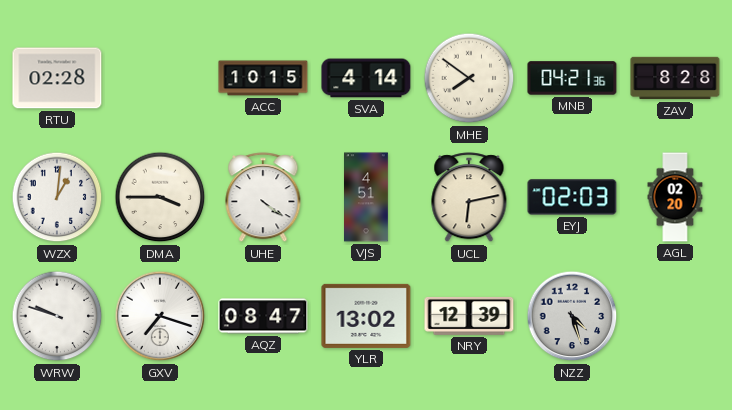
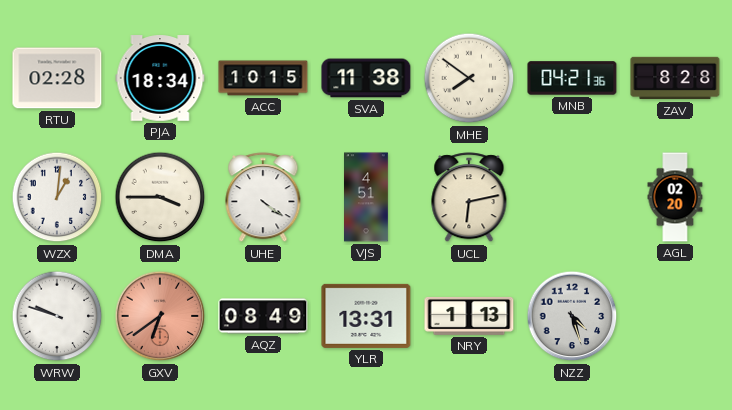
PJA: none -> 18:34 (160, 78)
SVA: 4:14 -> 11:38 (366, 78)
EYJ: 02:03 -> none (572, 197)
GXV: 7:18 -> 6:39 (160, 316)
GXV dial: white -> salmon (160, 316)
AQZ: 08:47 -> 08:49 (263, 316)
YLR: 13:02 -> 13:31 (366, 316)
NRY: 12:39 -> 1:13 (469, 316)
